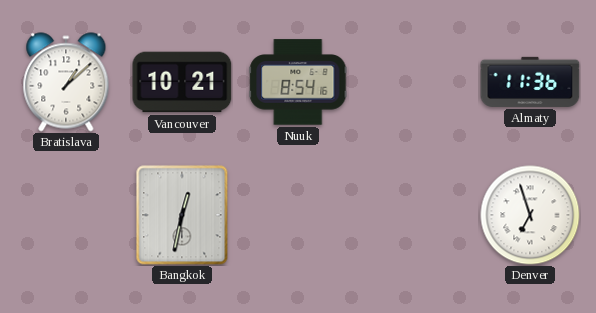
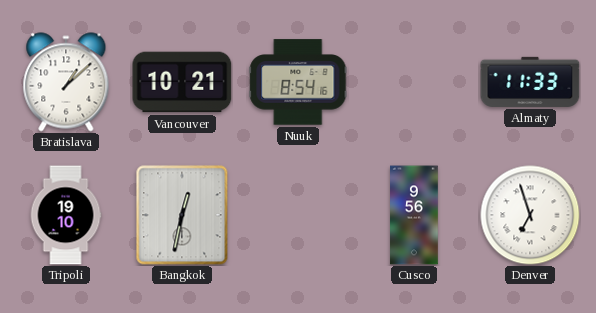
Almaty: 11:36 -> 11:33 (530, 82)
Tripoli: none -> 19:10 (66, 215)
Cusco: none -> 9:56 (414, 215)
